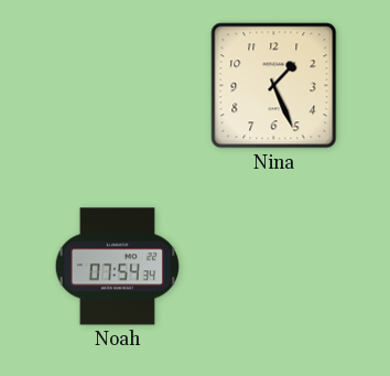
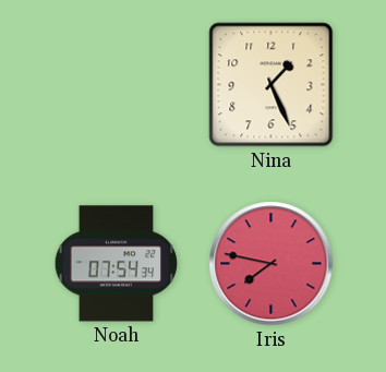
Iris: none -> 7:47 (272, 264)
